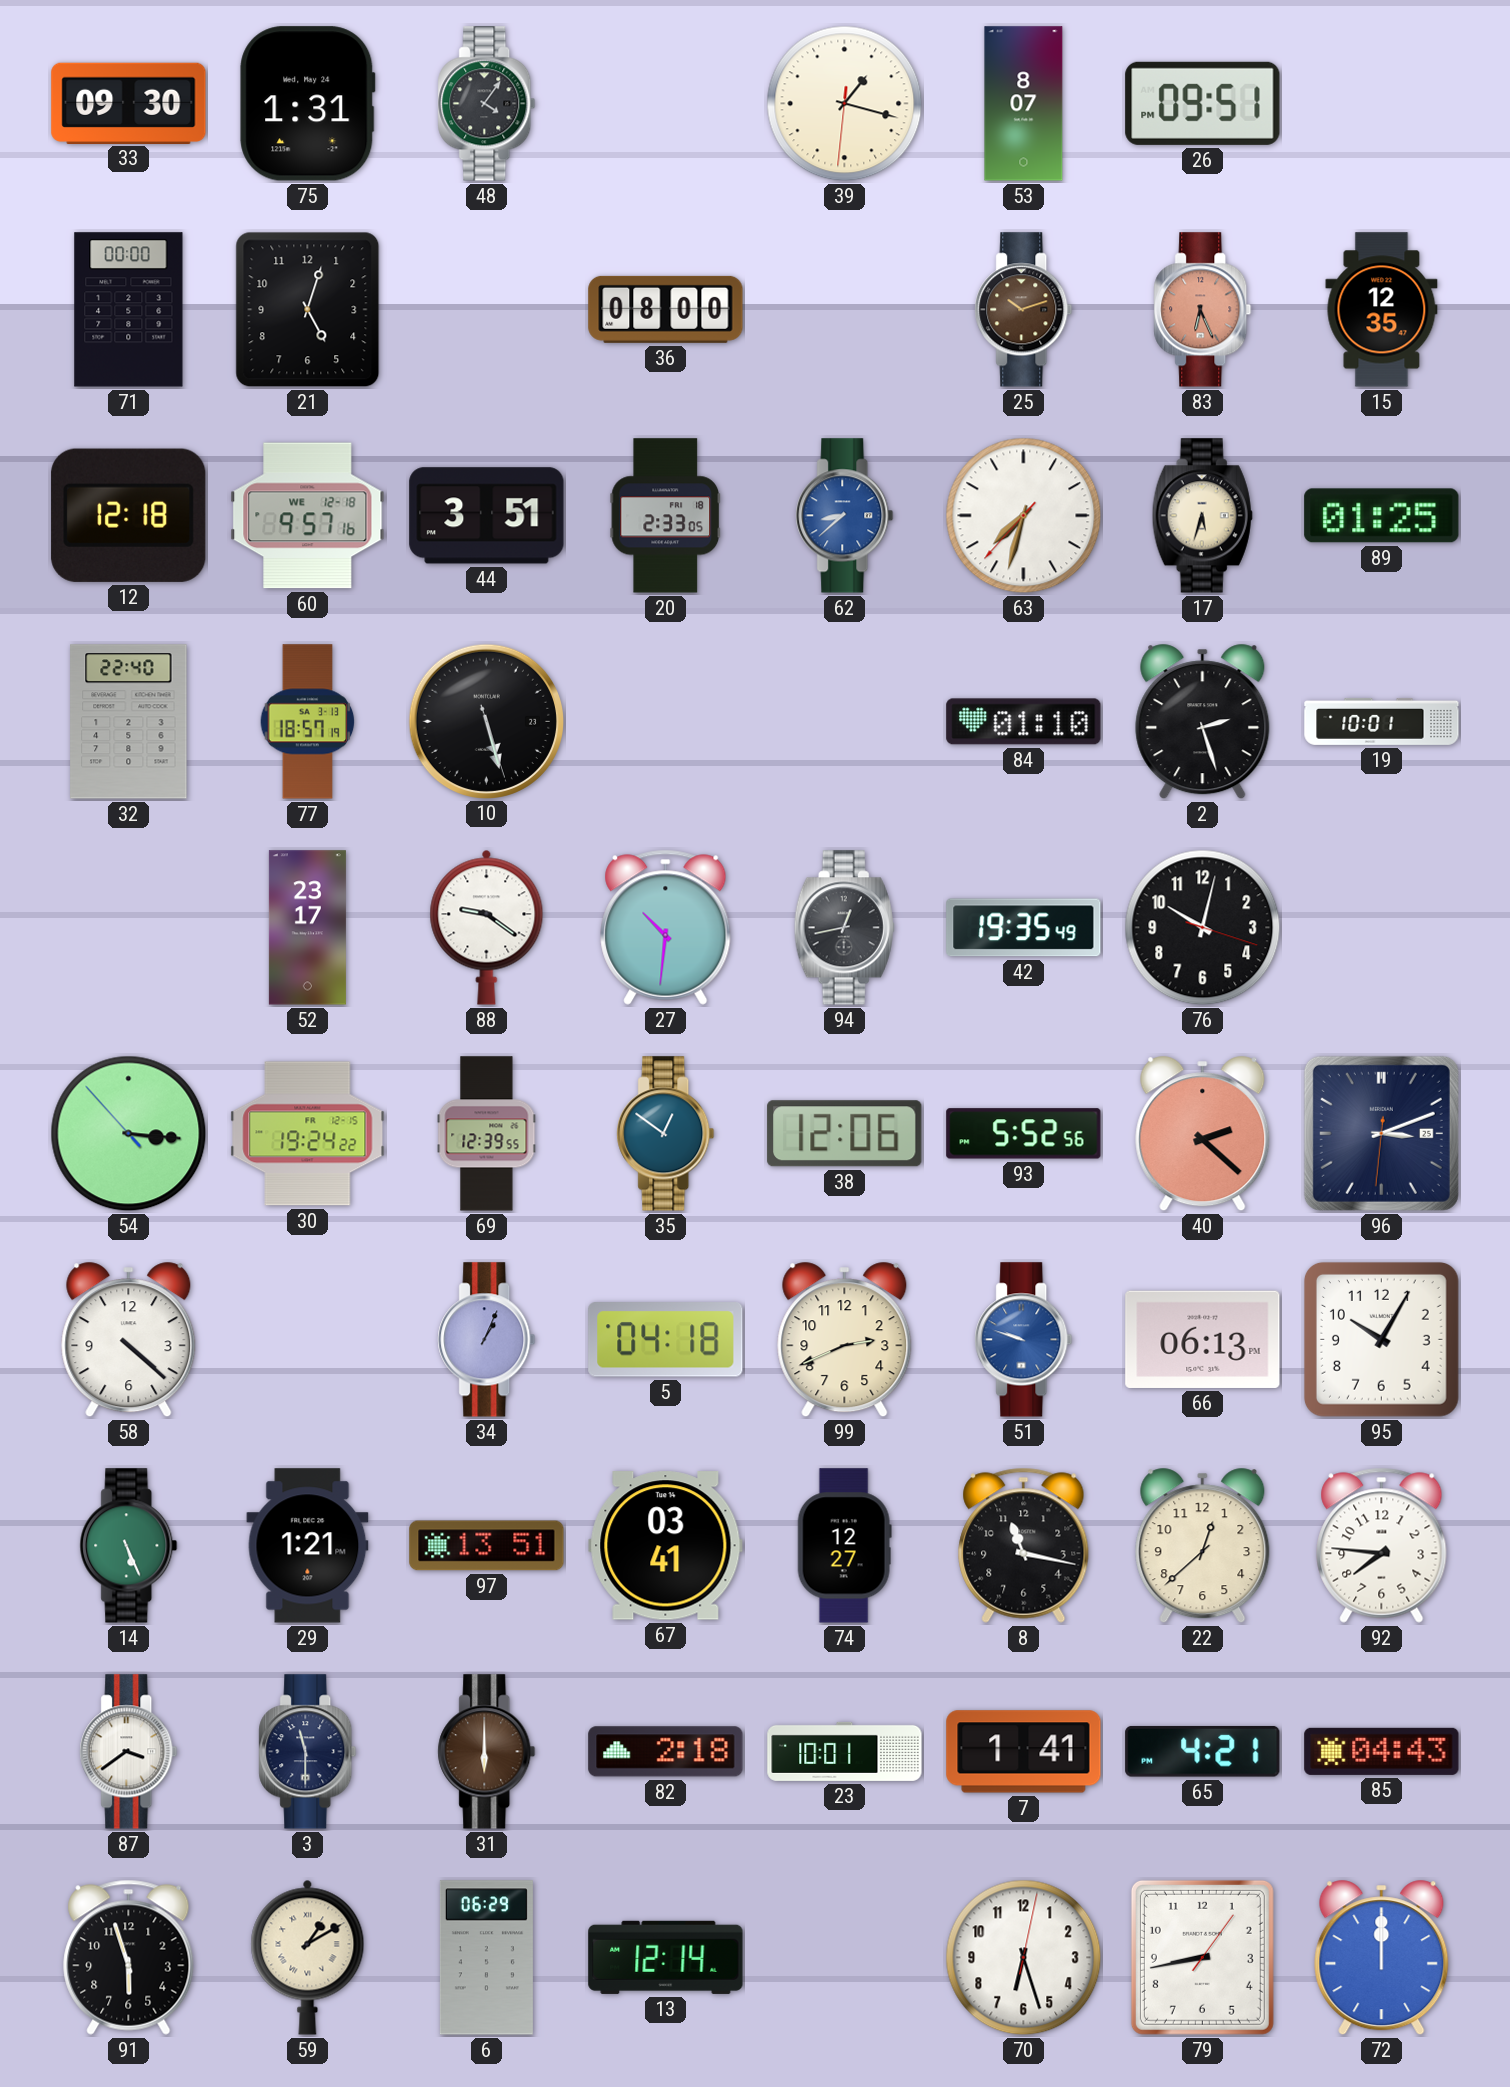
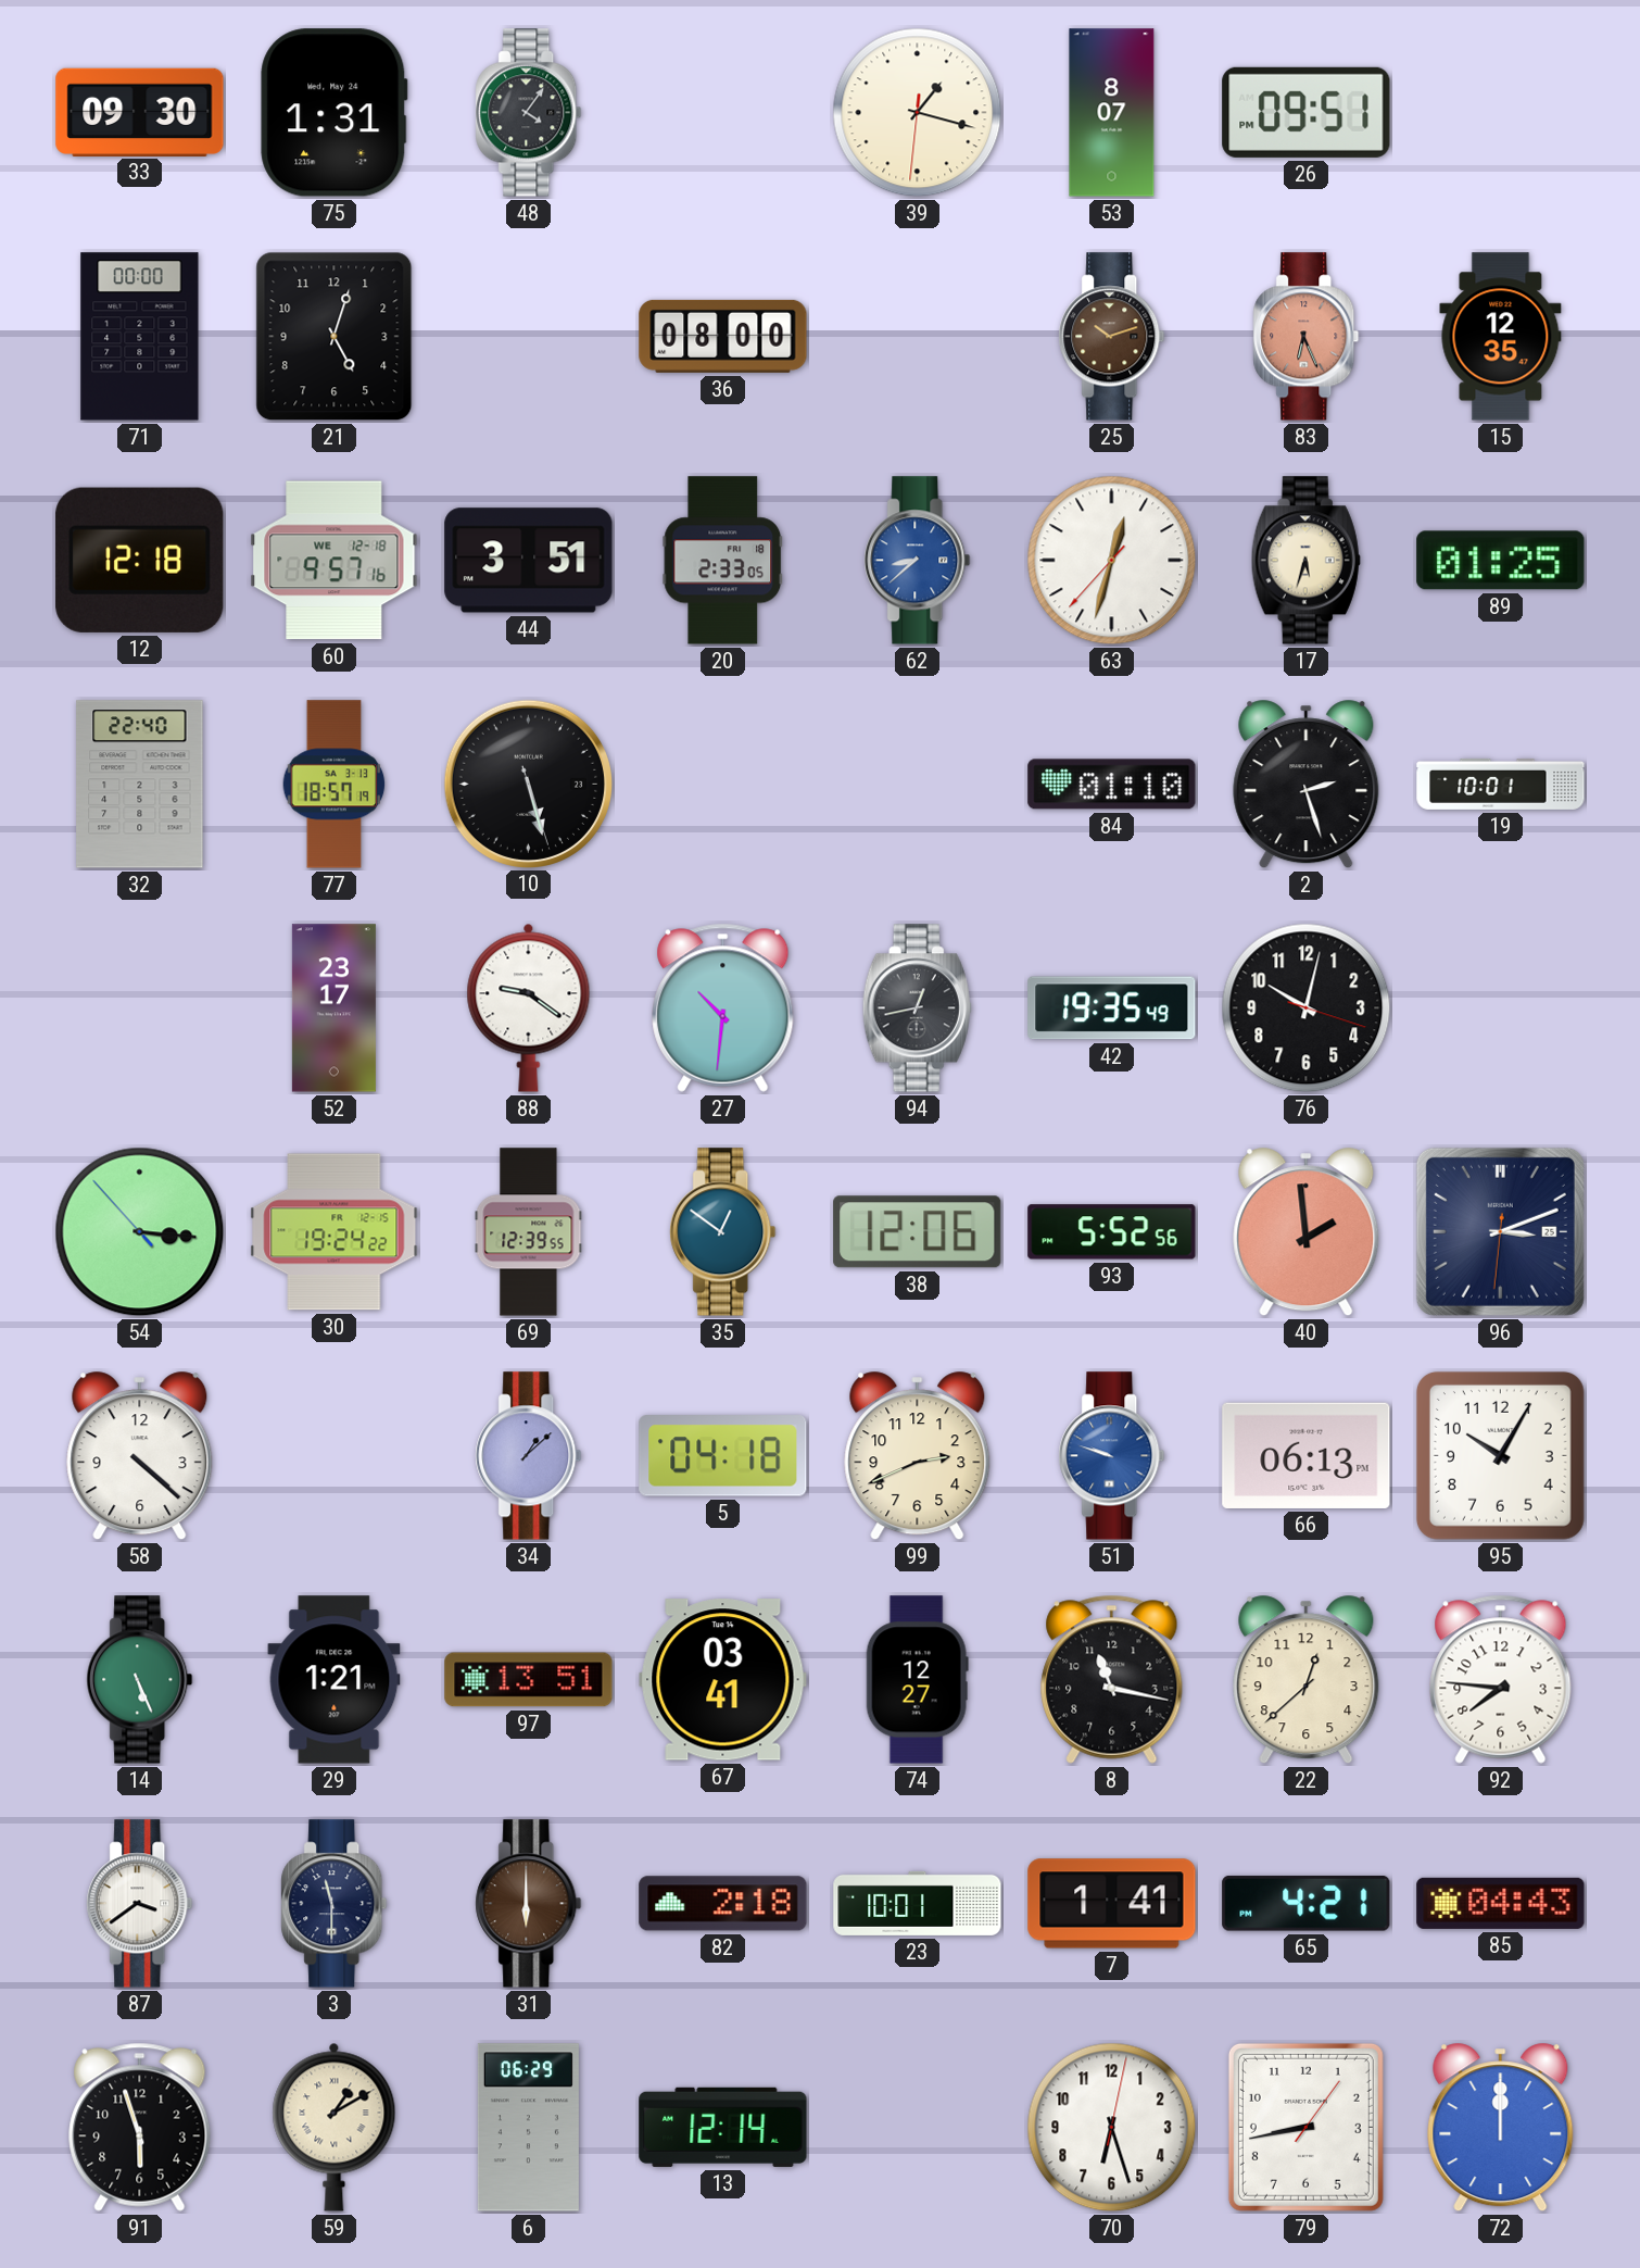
63: 7:32 -> 12:32 (1112, 561)
40: 2:22 -> 1:59 (1307, 1232)
34: 1:04 -> 1:08 (529, 1456)
